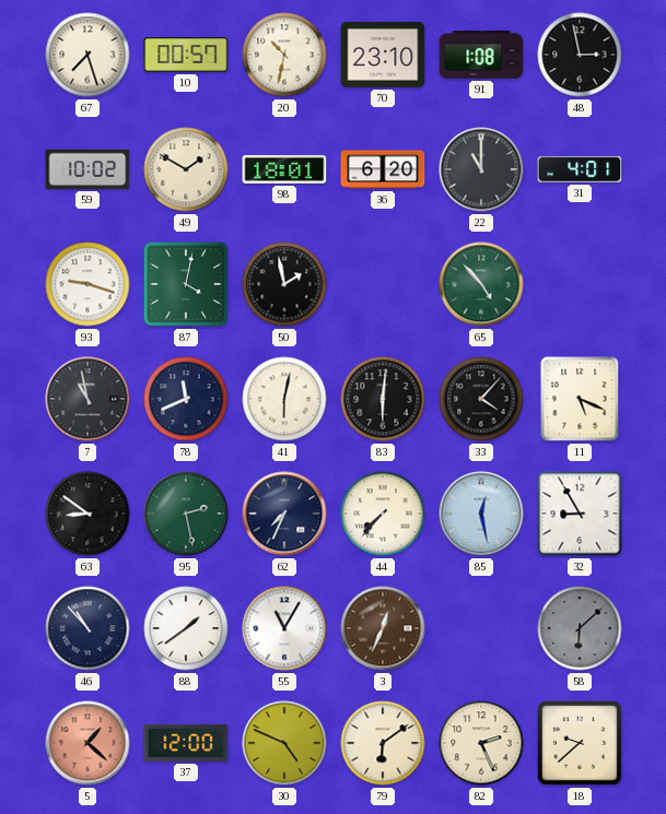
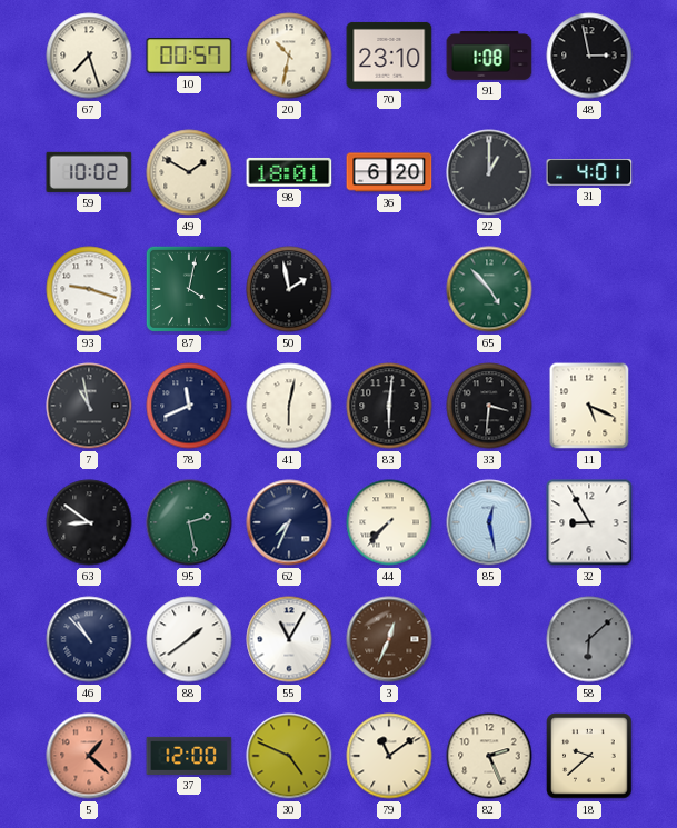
22: 11:00 -> 1:00 (489, 172)
33: 4:07 -> 3:31 (489, 406)
79: 6:09 -> 11:09 (389, 756)
